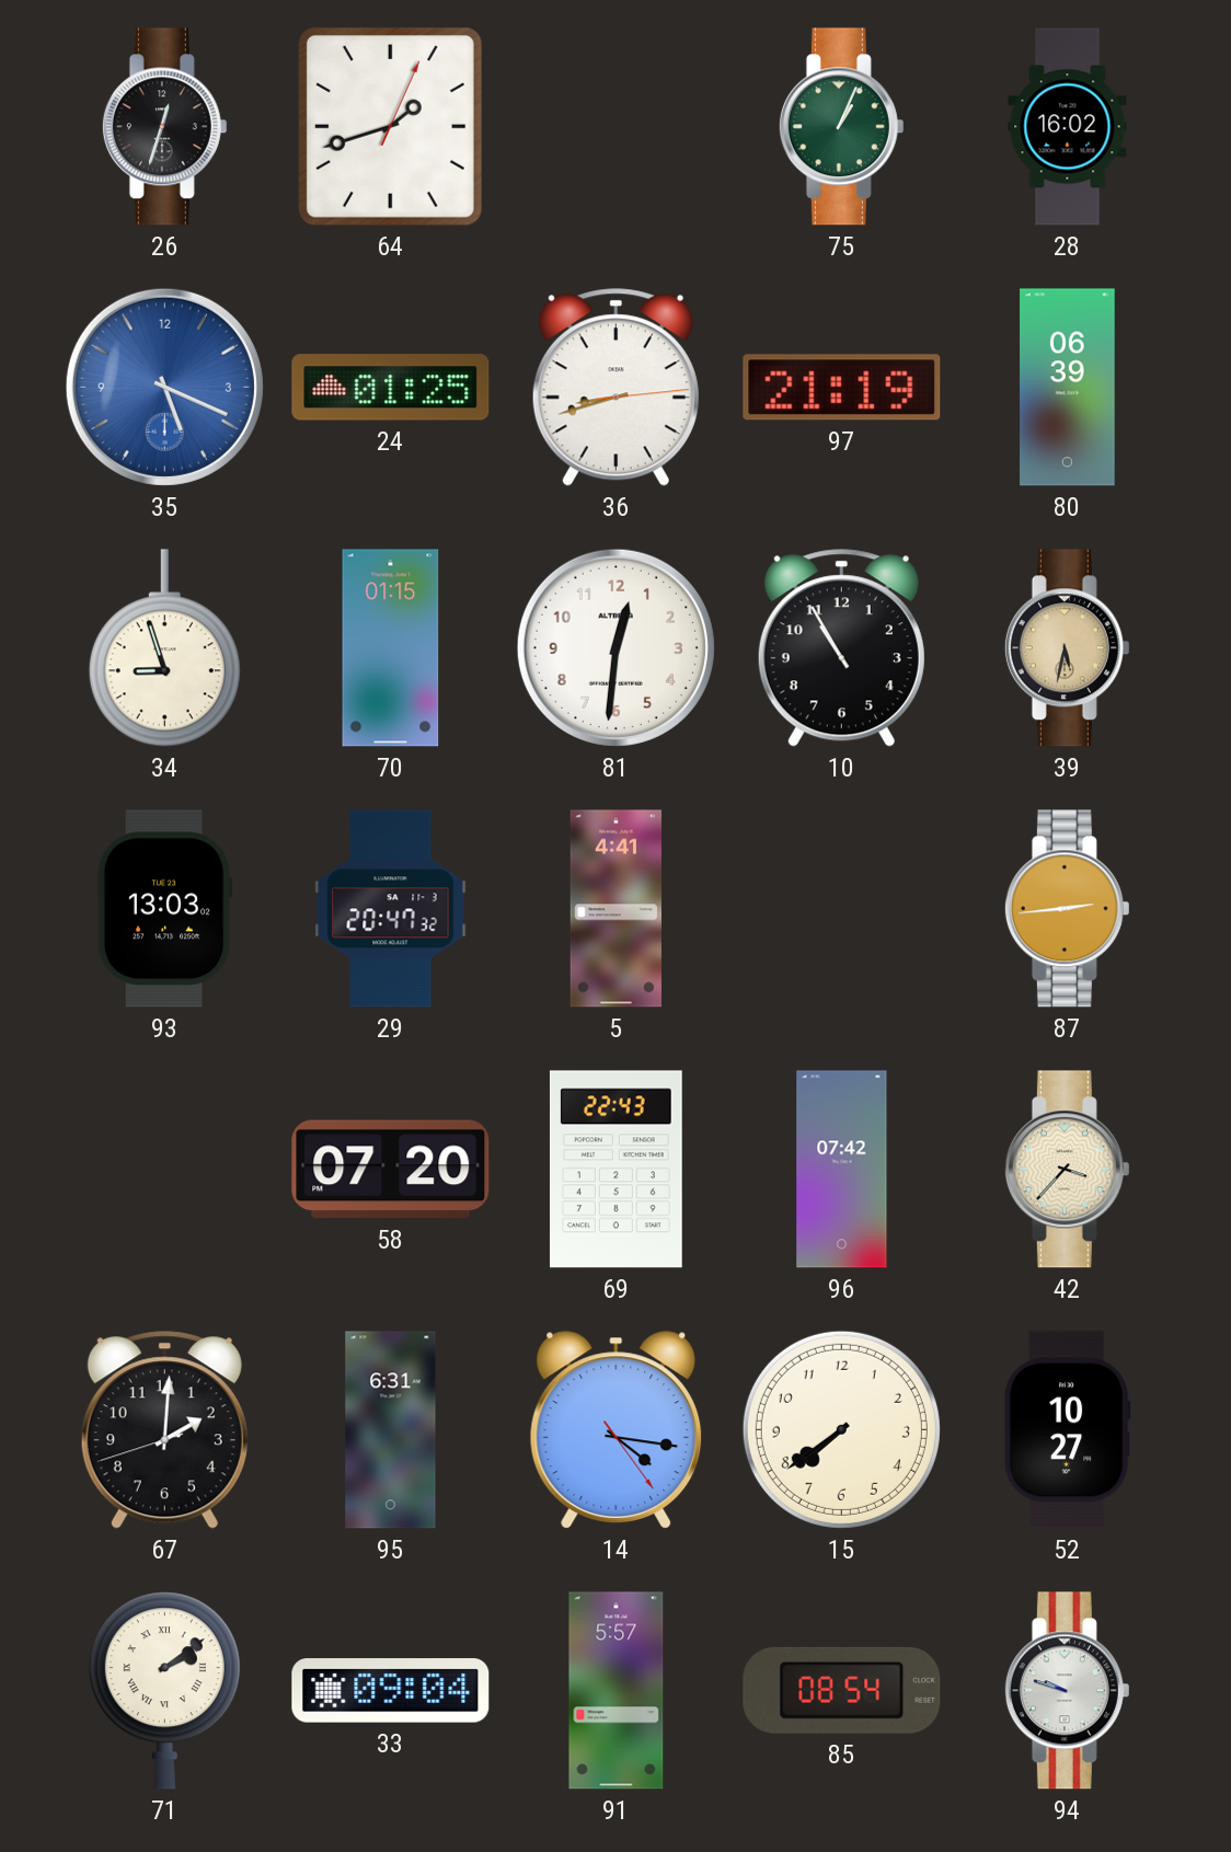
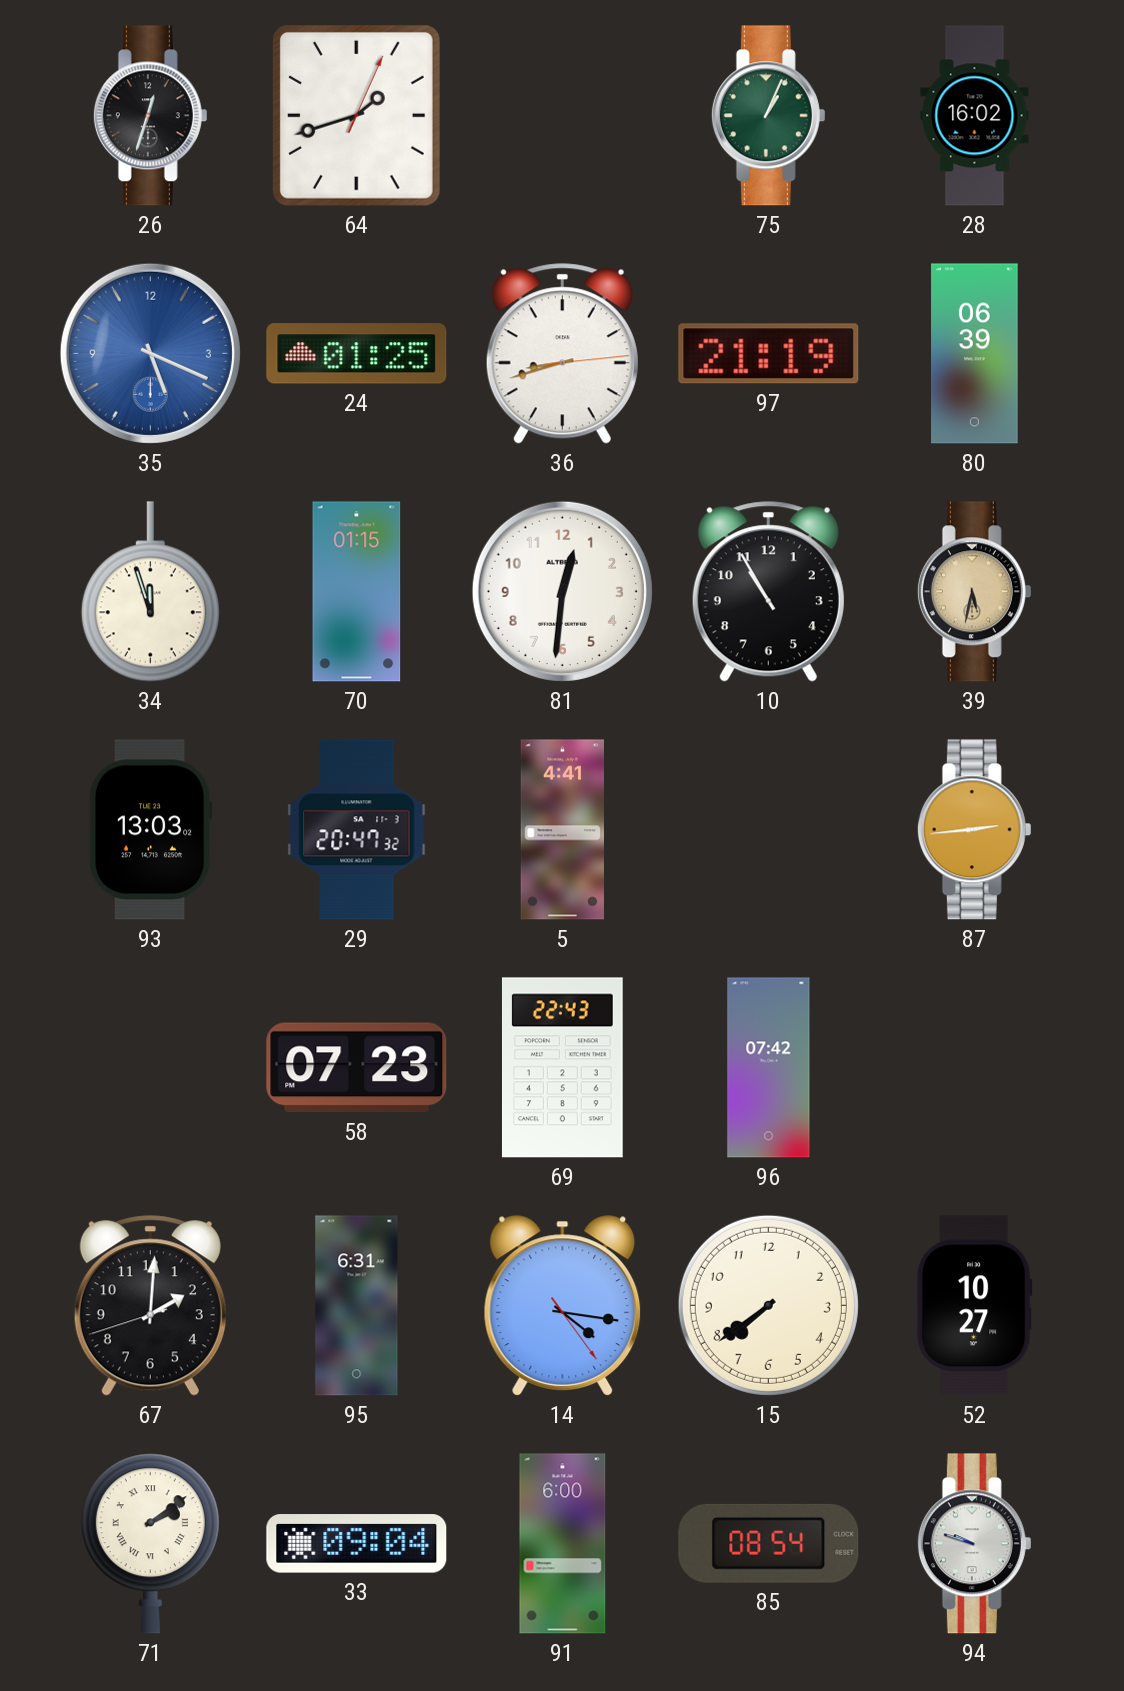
34: 8:57 -> 11:57 (150, 592)
58: 07:20 -> 07:23 (357, 1068)
42: 3:37 -> none (1067, 1170)
91: 5:57 -> 6:00 (563, 1544)
